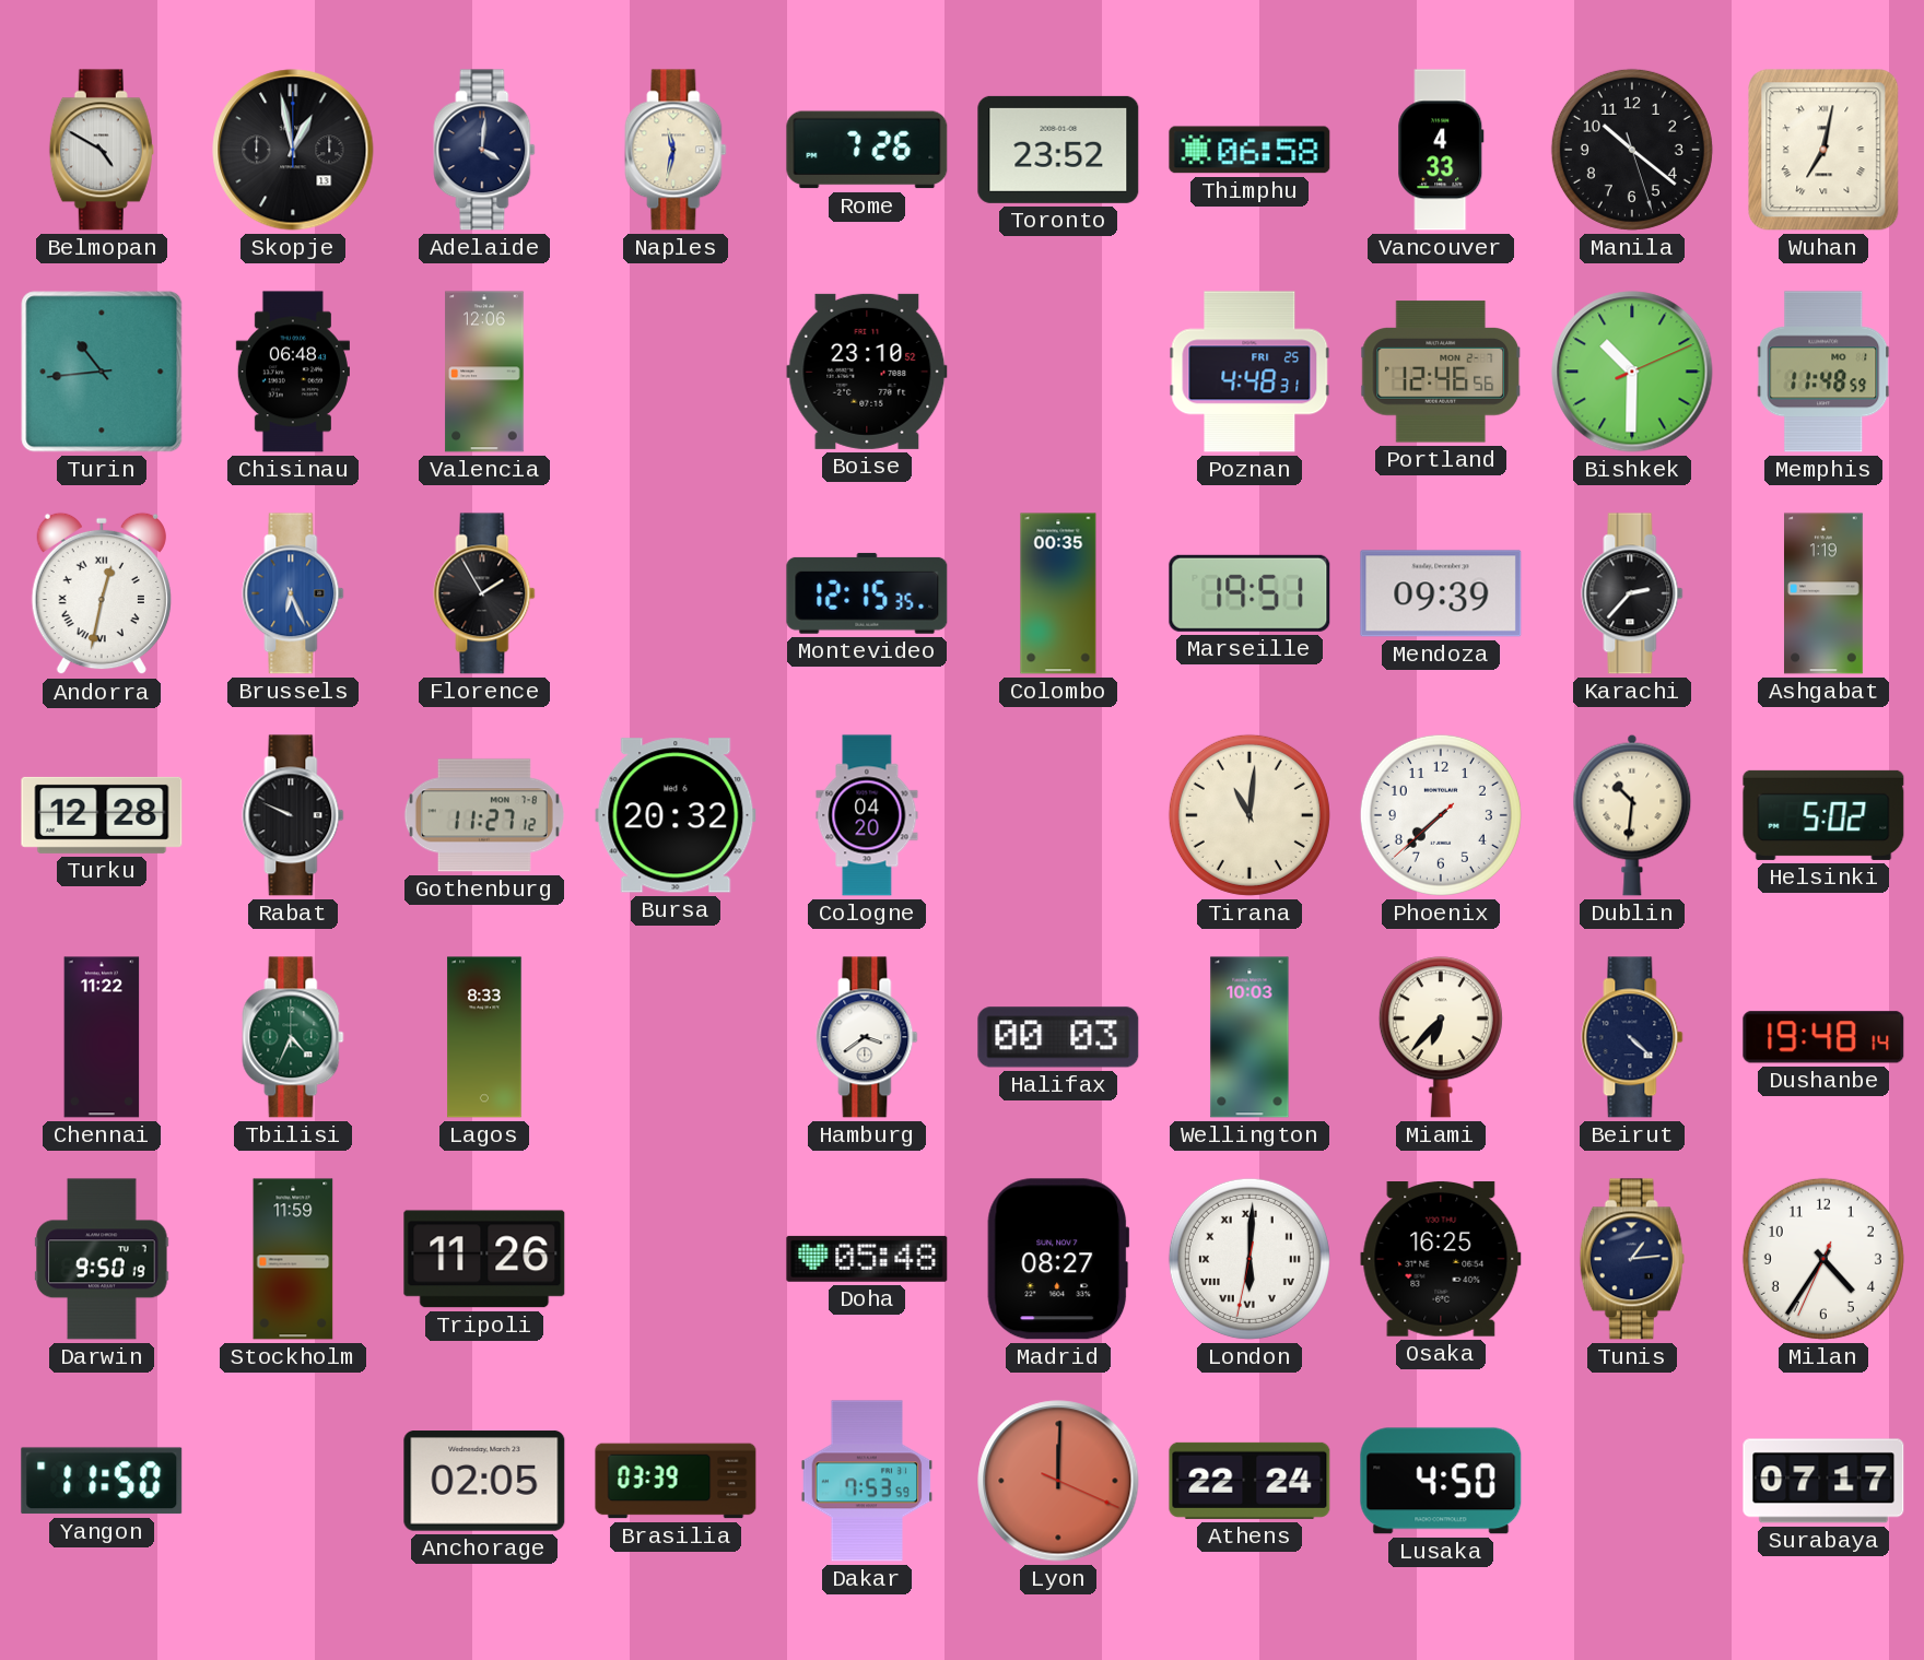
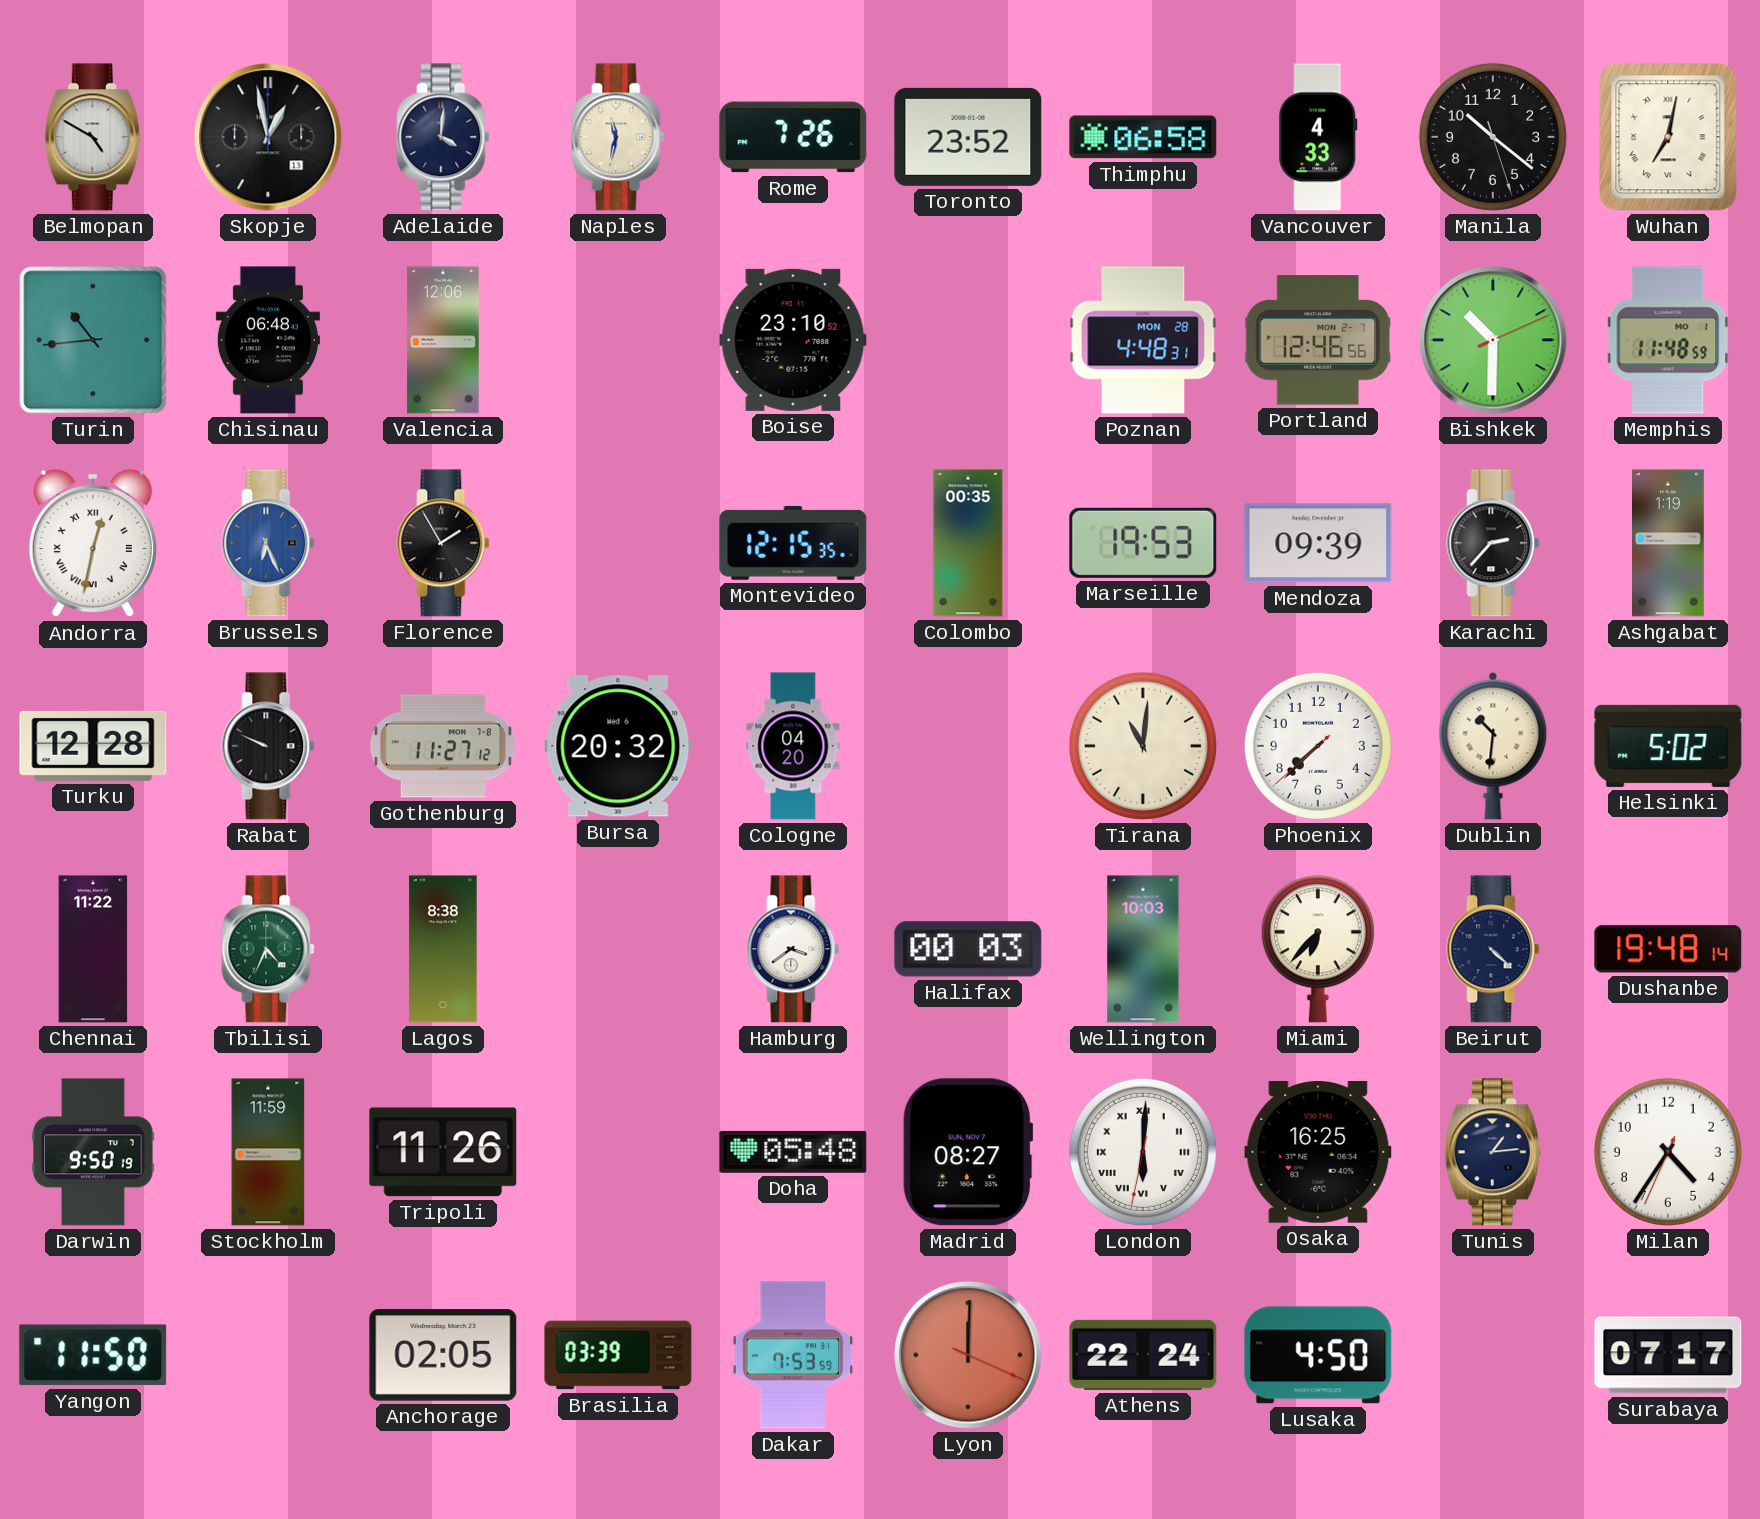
Poznan date: FRI 25 -> MON 28 (1143, 340)
Marseille: 19:51 -> 19:53 (1143, 543)
Lagos: 8:33 -> 8:38 (443, 949)
